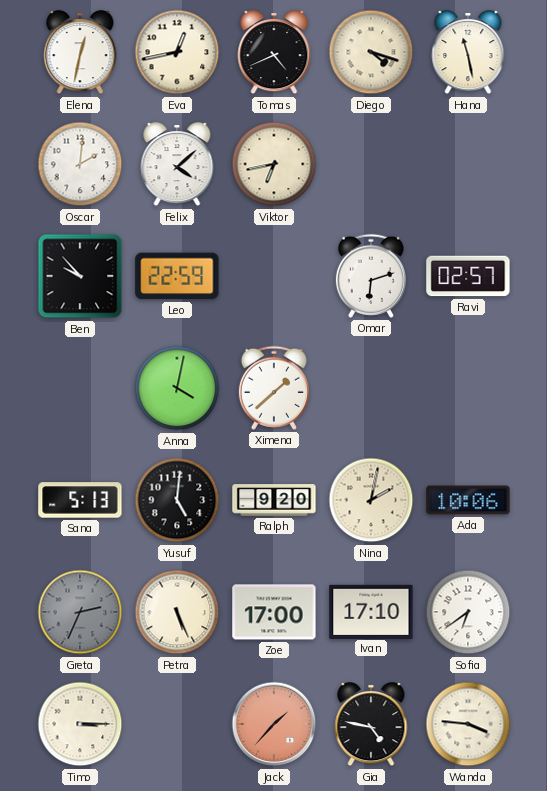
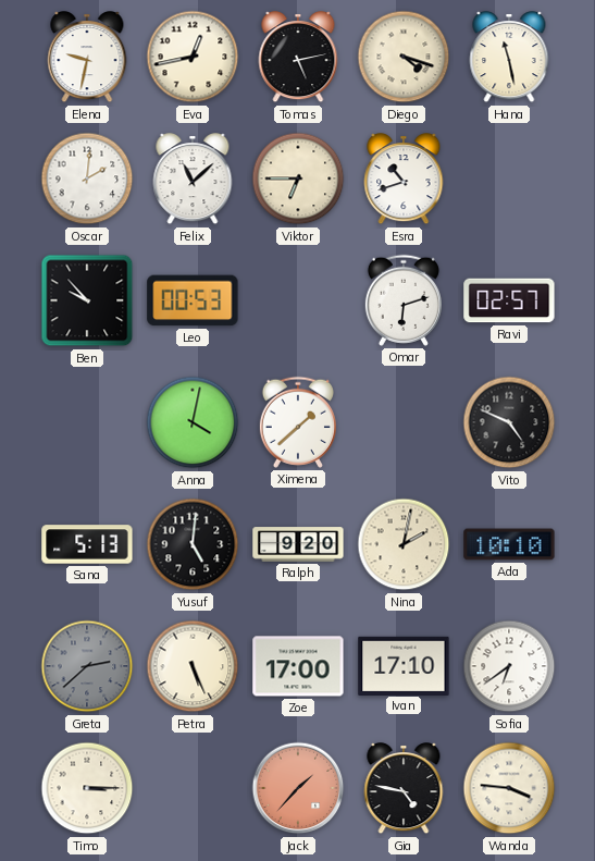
Elena: 12:32 -> 9:32 (87, 58)
Tomas: 4:41 -> 5:13 (298, 58)
Felix: 4:08 -> 11:08 (193, 180)
Viktor: 6:43 -> 6:45 (298, 179)
Esra: none -> 10:42 (404, 180)
Leo: 22:59 -> 00:53 (193, 300)
Vito: none -> 4:49 (509, 422)
Ada: 10:06 -> 10:10 (509, 544)
Greta: 2:34 -> 2:38 (87, 666)
